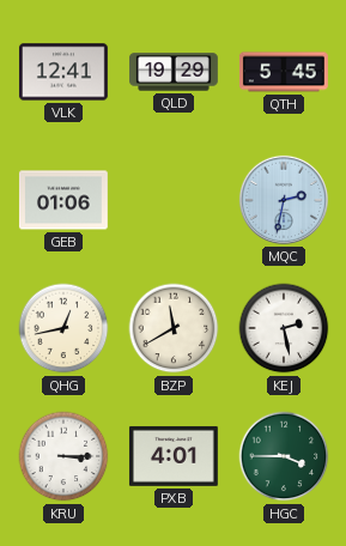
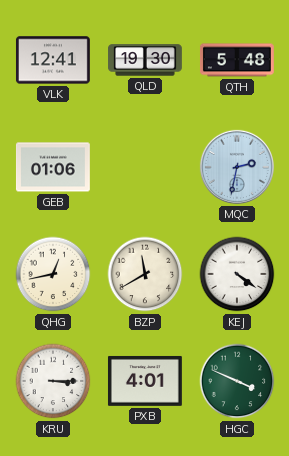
QLD: 19:29 -> 19:30 (146, 60)
QTH: 5:45 -> 5:48 (237, 60)
KEJ: 2:28 -> 4:21 (237, 274)
HGC: 3:45 -> 3:49 (237, 381)
